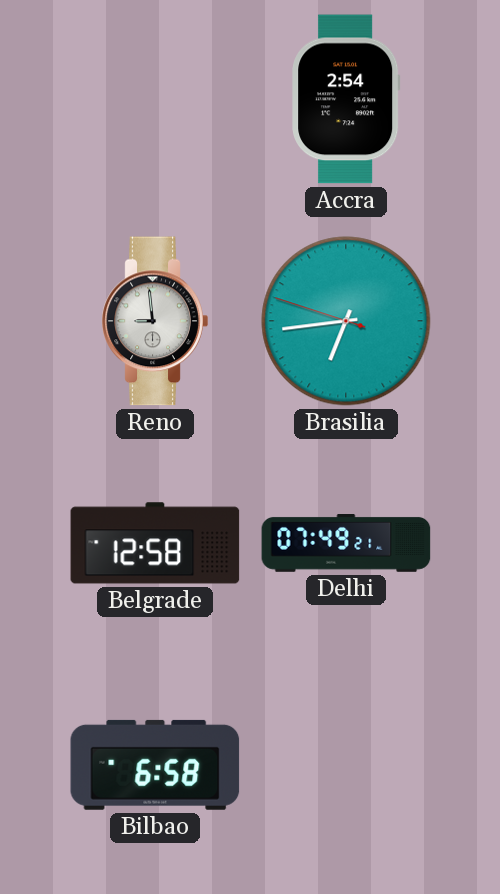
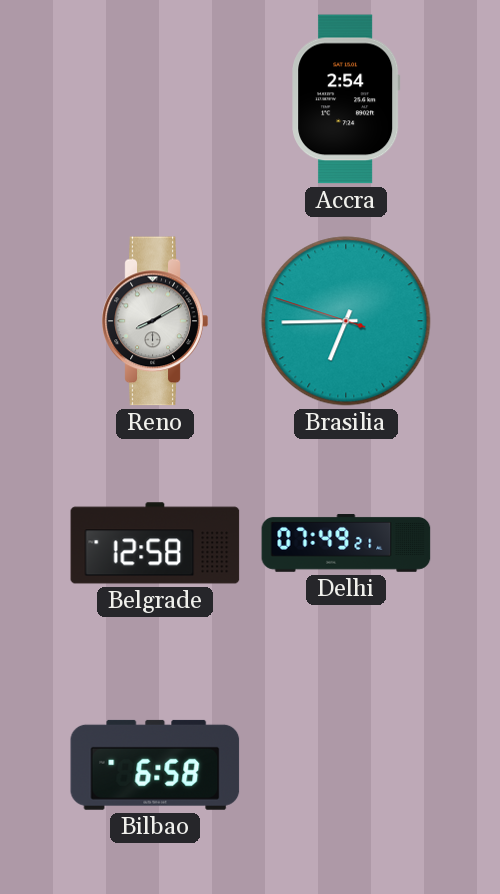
Reno: 8:59 -> 8:10 (155, 321)
Brasilia: 6:43 -> 6:44 (346, 321)
